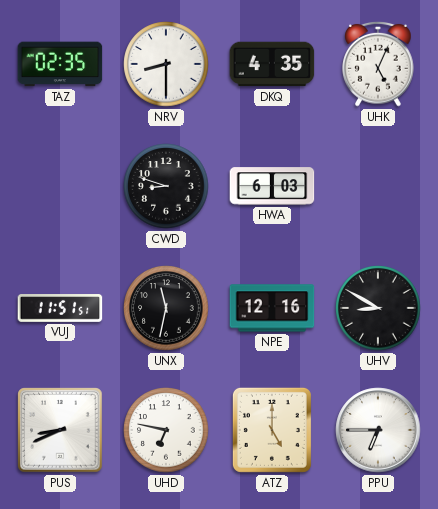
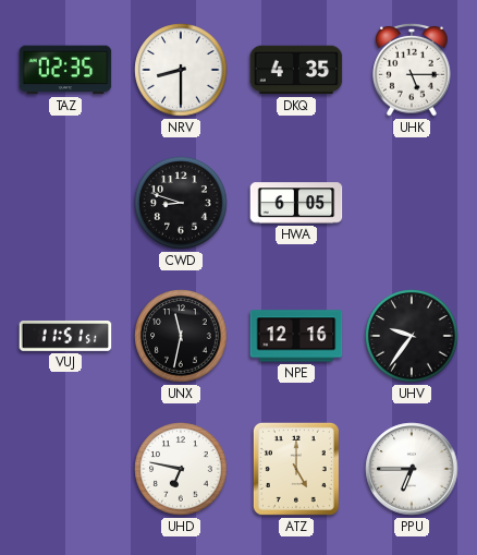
UHK: 5:04 -> 5:15 (412, 70)
HWA: 6:03 -> 6:05 (296, 203)
UHV: 8:50 -> 9:36 (412, 336)
PUS: 8:41 -> none (60, 430)
